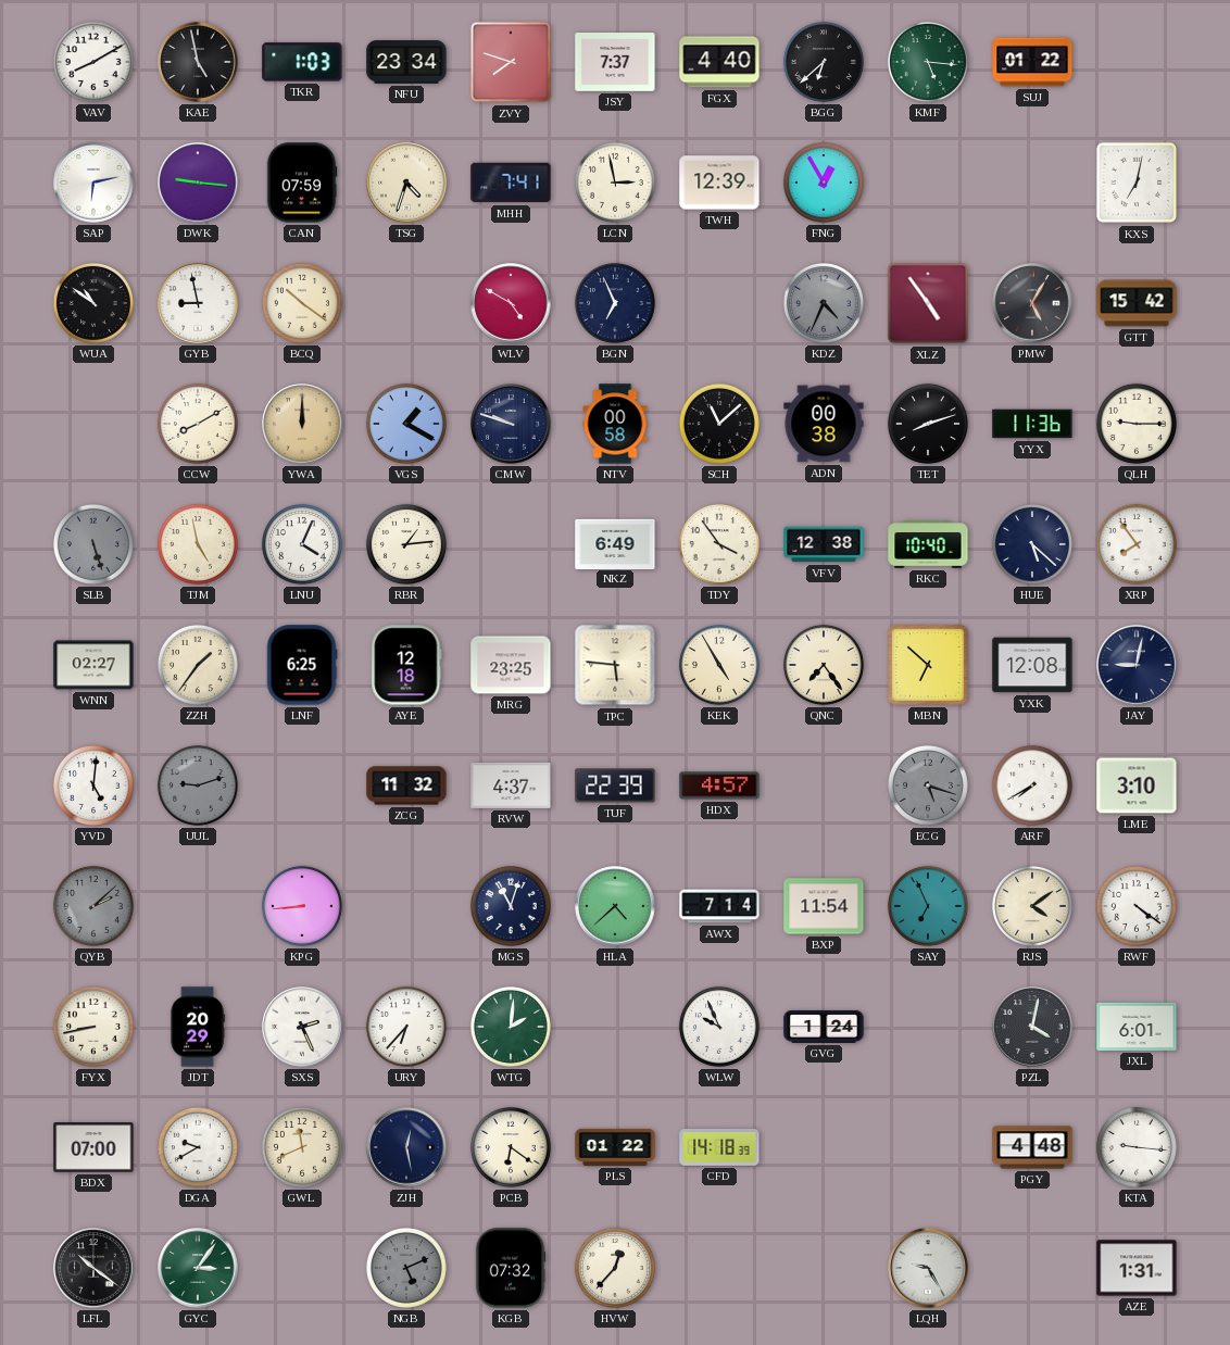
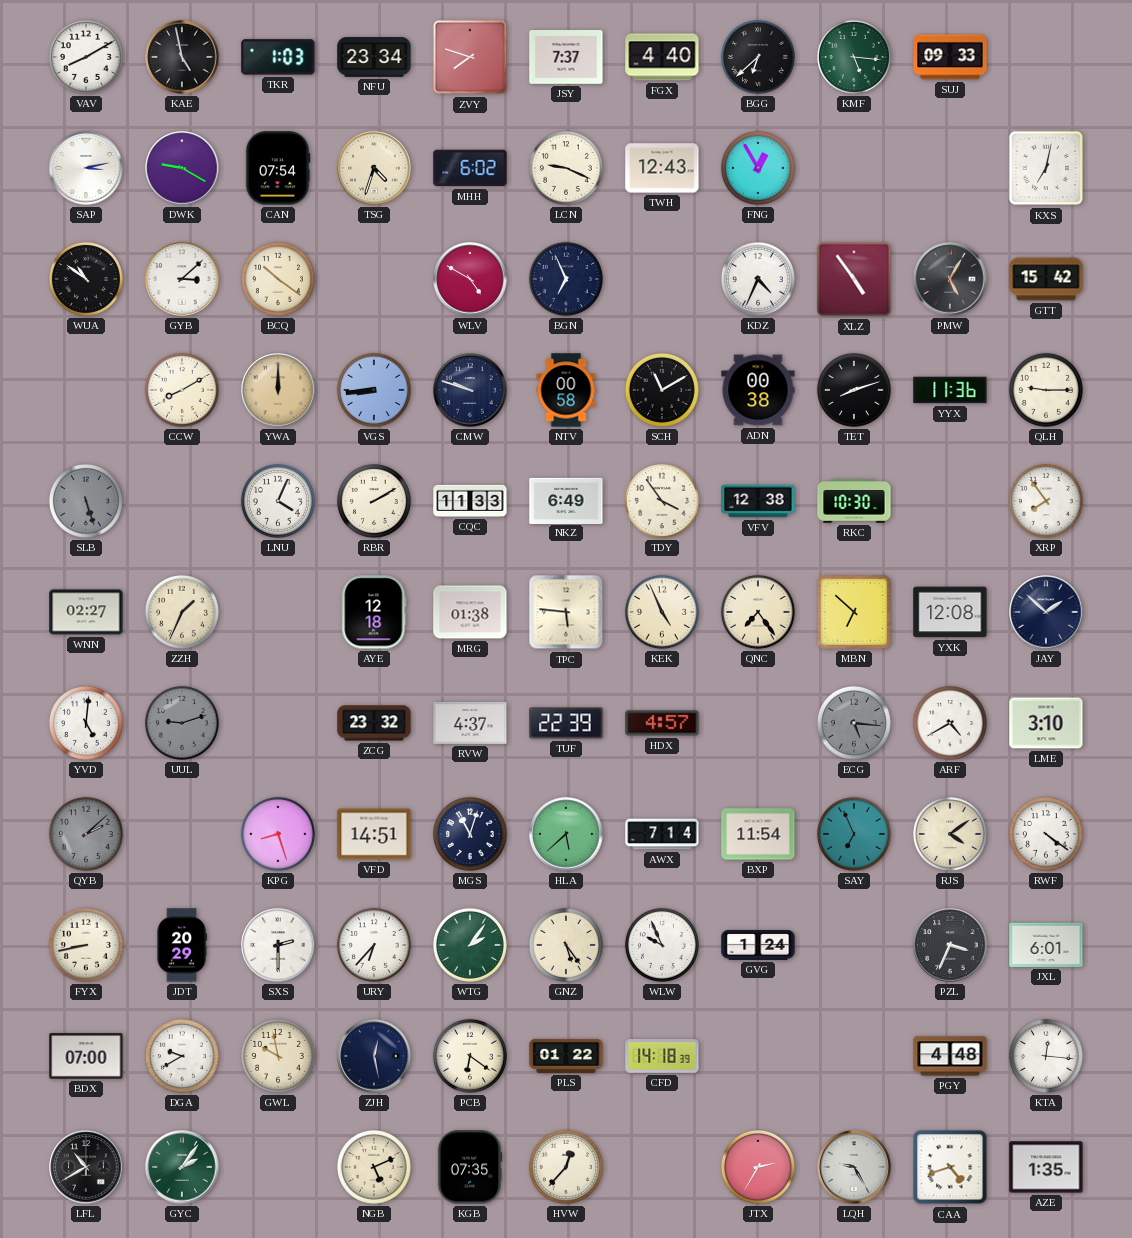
SUJ: 01:22 -> 09:33 (950, 57)
SAP: 6:13 -> 3:13 (86, 168)
DWK: 9:16 -> 9:20 (182, 168)
CAN: 07:59 -> 07:54 (278, 168)
MHH: 7:41 -> 6:02 (470, 168)
LCN: 2:58 -> 9:19 (566, 168)
TWH: 12:39 -> 12:43 (662, 168)
GYB: 8:58 -> 3:08 (182, 279)
KDZ dial: grey -> white (758, 279)
VGS: 1:20 -> 8:44 (374, 390)
SCH: 11:08 -> 11:10 (662, 390)
TJM: 4:58 -> none (198, 544)
RBR: 1:14 -> 2:10 (374, 501)
CQC: none -> 11:33 (470, 501)
RKC: 10:40 -> 10:30 (854, 501)
HUE: 5:22 -> none (1032, 544)
ZZH: 1:36 -> 1:34 (182, 612)
LNF: 6:25 -> none (302, 665)
MRG: 23:25 -> 01:38 (470, 612)
KEK: 4:55 -> 4:56 (662, 612)
JAY: 9:02 -> 1:52 (1046, 612)
ZCG: 11:32 -> 23:32 (374, 723)
ECG: 5:18 -> 5:16 (854, 723)
ARF: 7:40 -> 4:40 (950, 723)
KPG: 8:44 -> 8:27 (278, 834)
VFD: none -> 14:51 (374, 834)
HLA: 4:38 -> 5:38 (566, 834)
SXS: 2:26 -> 2:30 (278, 945)
WTG: 2:01 -> 2:06 (470, 945)
GNZ: none -> 5:24 (566, 945)
PZL: 4:02 -> 3:34 (950, 945)
GWL: 11:41 -> 9:58 (278, 1056)
KTA: 9:16 -> 12:16 (1046, 1056)
LFL: 10:21 -> 10:40 (86, 1167)
GYC: 3:06 -> 2:06 (182, 1167)
NGB dial: grey -> cream (374, 1167)
KGB: 07:32 -> 07:35 (470, 1167)
JTX: none -> 2:35 (758, 1167)
CAA: none -> 4:42 (950, 1167)
AZE: 1:31 -> 1:35 (1046, 1167)
